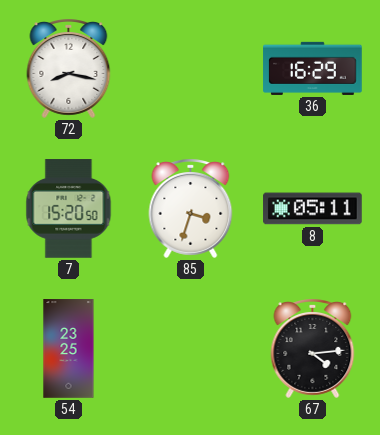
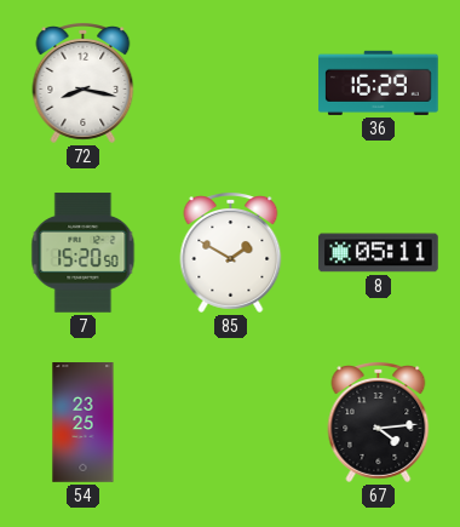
85: 3:33 -> 1:50 (231, 253)
